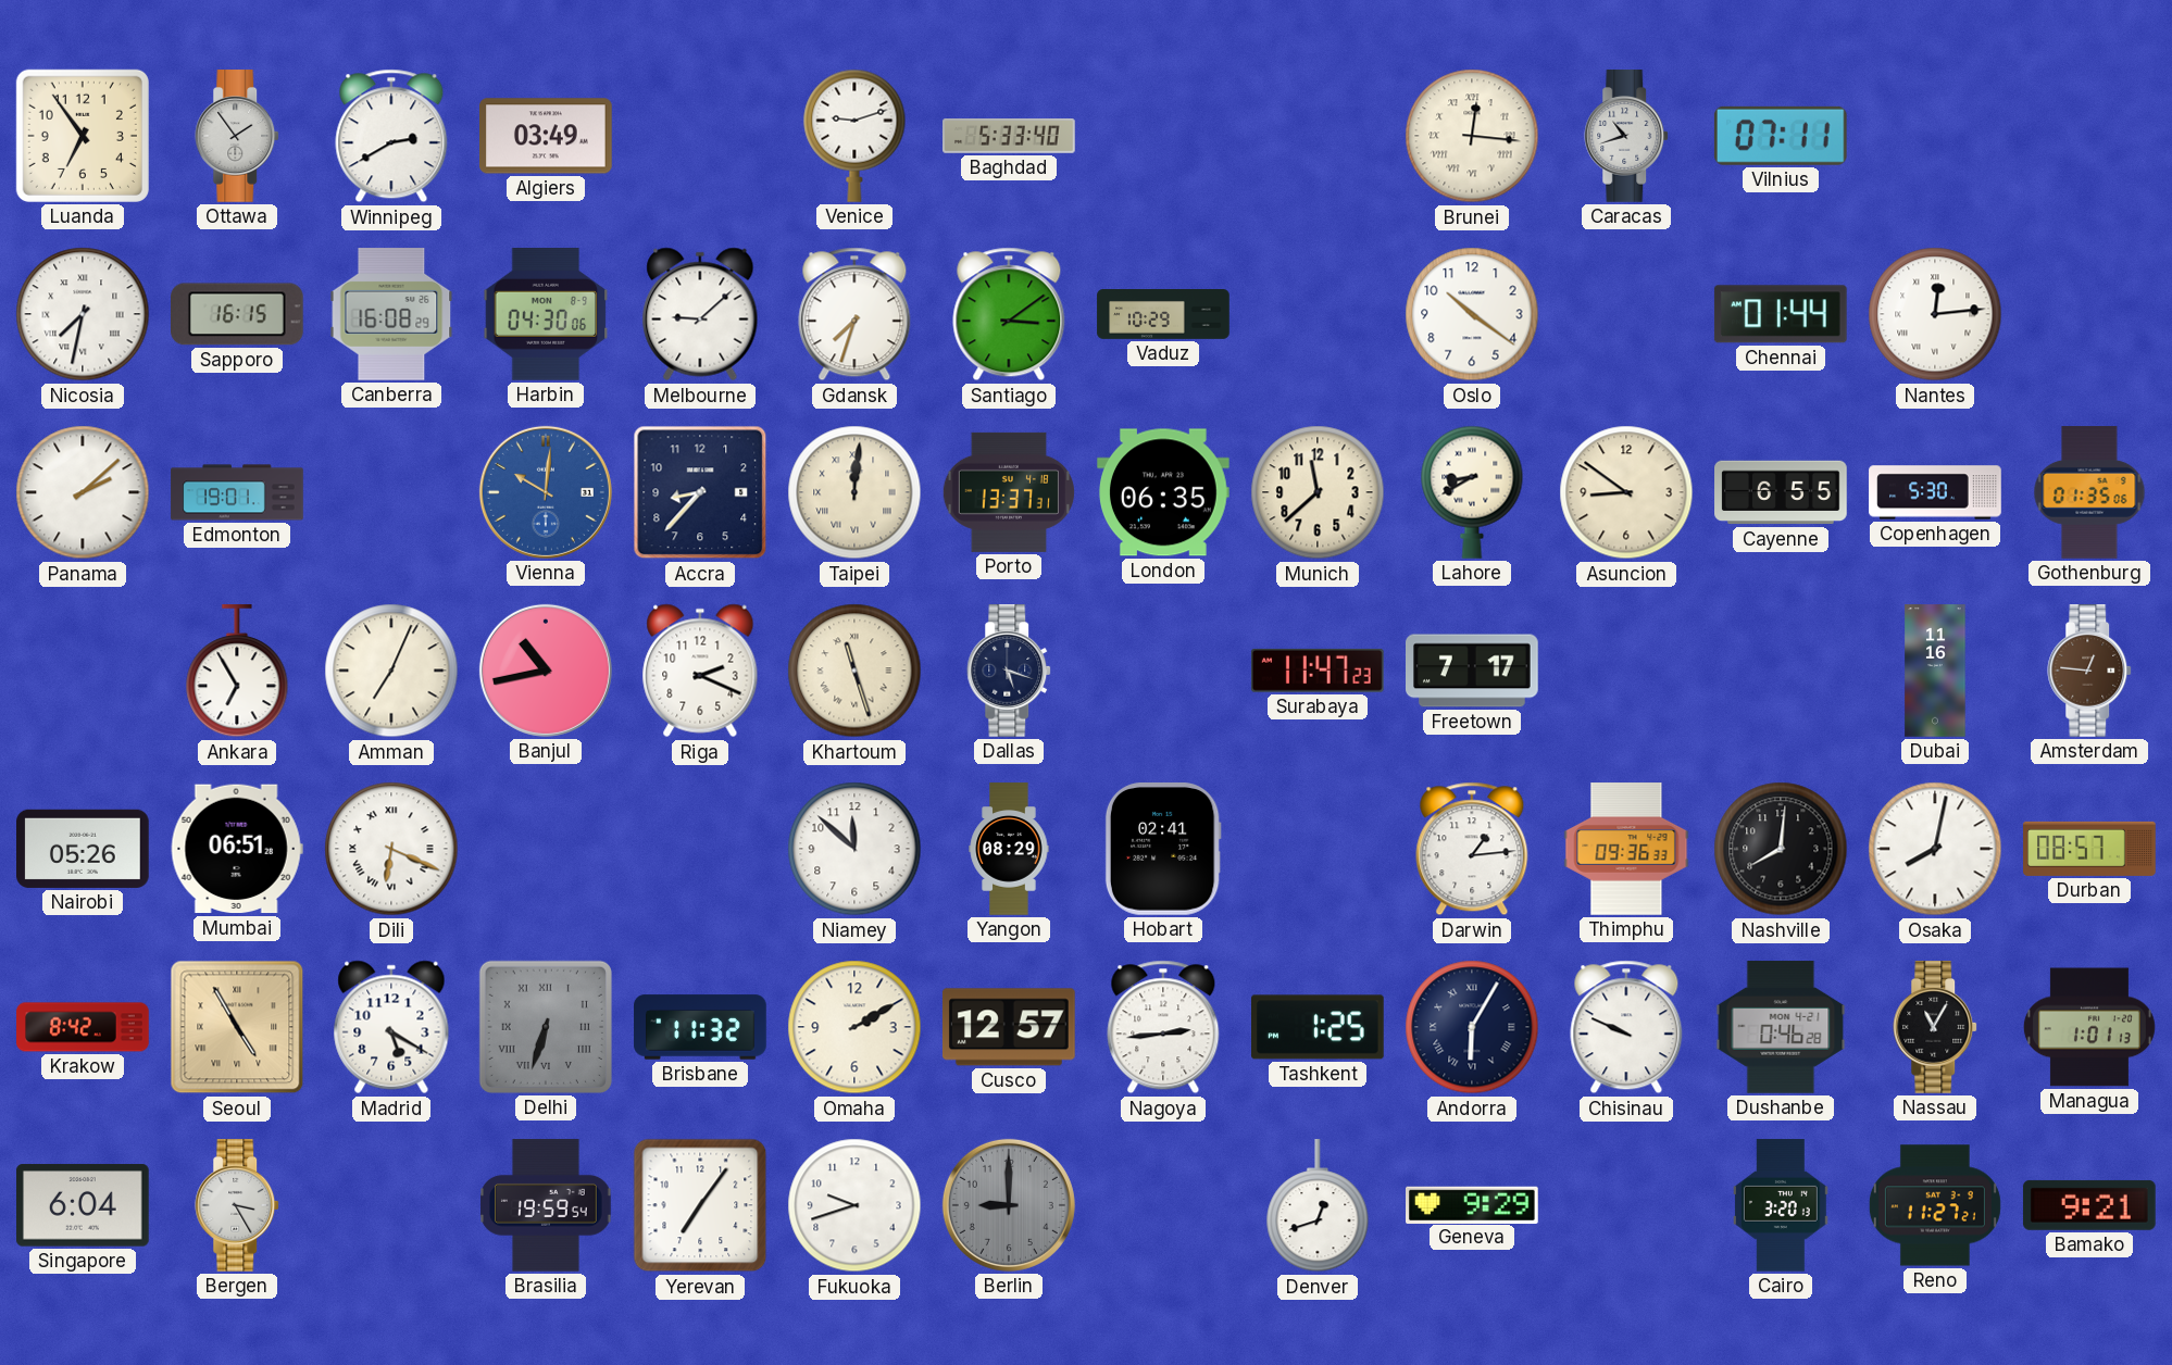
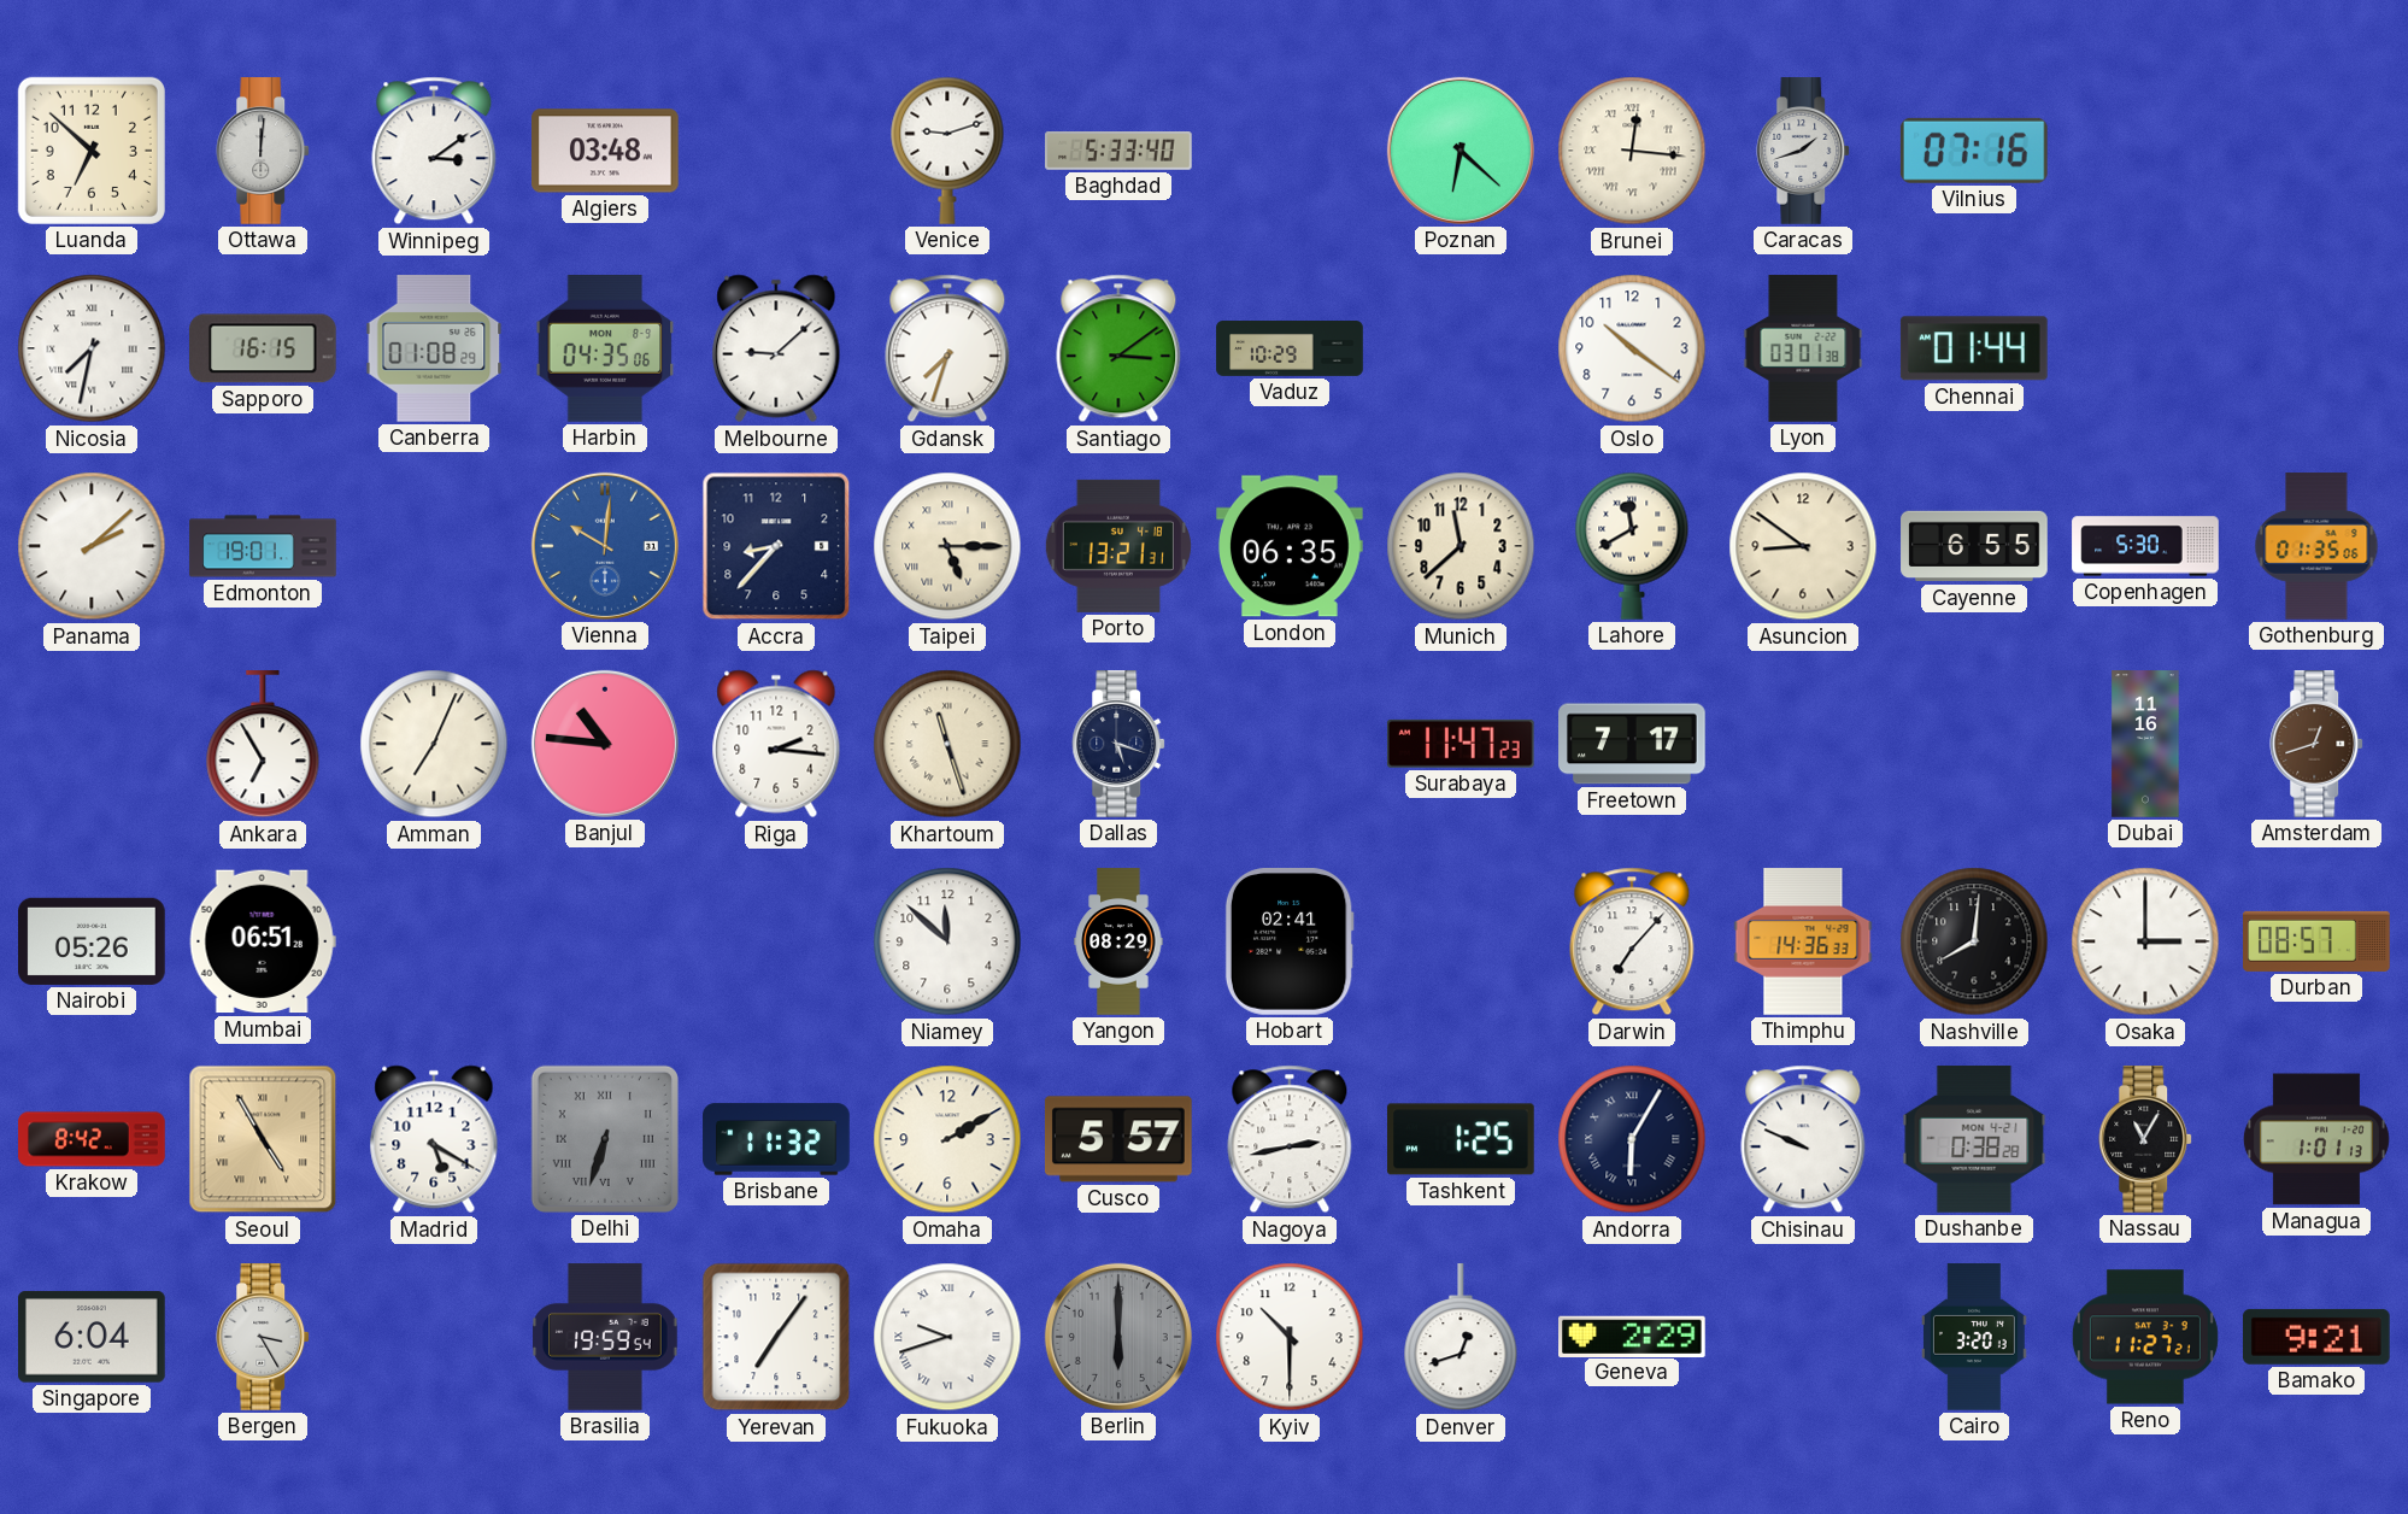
Luanda: 6:54 -> 6:52 (92, 151)
Ottawa: 1:54 -> 12:01 (264, 151)
Winnipeg: 2:40 -> 3:09 (434, 151)
Algiers: 03:49 -> 03:48 (606, 151)
Poznan: none -> 6:22 (1461, 151)
Caracas: 10:42 -> 1:42 (1804, 151)
Vilnius: 07:11 -> 07:16 (1974, 151)
Canberra: 16:08 -> 01:08 (434, 350)
Harbin: 04:30 -> 04:35 (605, 350)
Lyon: none -> 03:01 (1803, 348)
Nantes: 12:14 -> none (1935, 314)
Taipei: 12:01 -> 5:15 (947, 546)
Porto: 13:37 -> 13:21 (1118, 546)
Lahore: 8:40 -> 11:40 (1632, 546)
Banjul: 10:43 -> 10:46 (605, 744)
Riga: 2:19 -> 2:16 (776, 744)
Amsterdam: 12:46 -> 12:42 (2318, 744)
Dili: 6:19 -> none (391, 849)
Darwin: 1:14 -> 7:07 (1632, 941)
Thimphu: 09:36 -> 14:36 (1803, 941)
Osaka: 8:02 -> 3:00 (2145, 941)
Cusco: 12:57 -> 5:57 (1118, 1139)
Nagoya: 2:44 -> 2:43 (1290, 1139)
Dushanbe: 0:46 -> 0:38 (1974, 1139)
Fukuoka numerals: Arabic -> Roman (947, 1337)
Berlin: 9:00 -> 6:00 (1118, 1337)
Kyiv: none -> 10:30 (1290, 1337)
Geneva: 9:29 -> 2:29 (1633, 1336)
